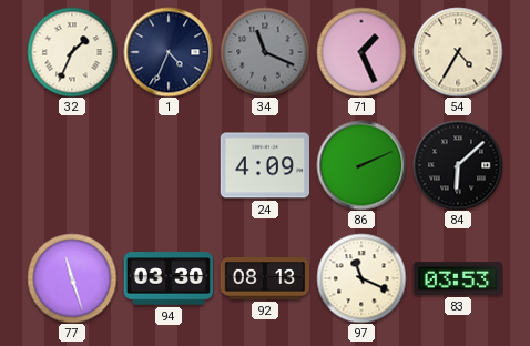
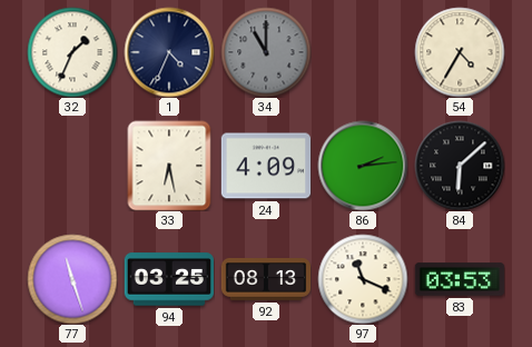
34: 11:19 -> 11:00 (266, 52)
71: 1:26 -> none (361, 52)
33: none -> 6:28 (169, 166)
86: 2:11 -> 2:14 (363, 166)
94: 03:30 -> 03:25 (168, 279)
